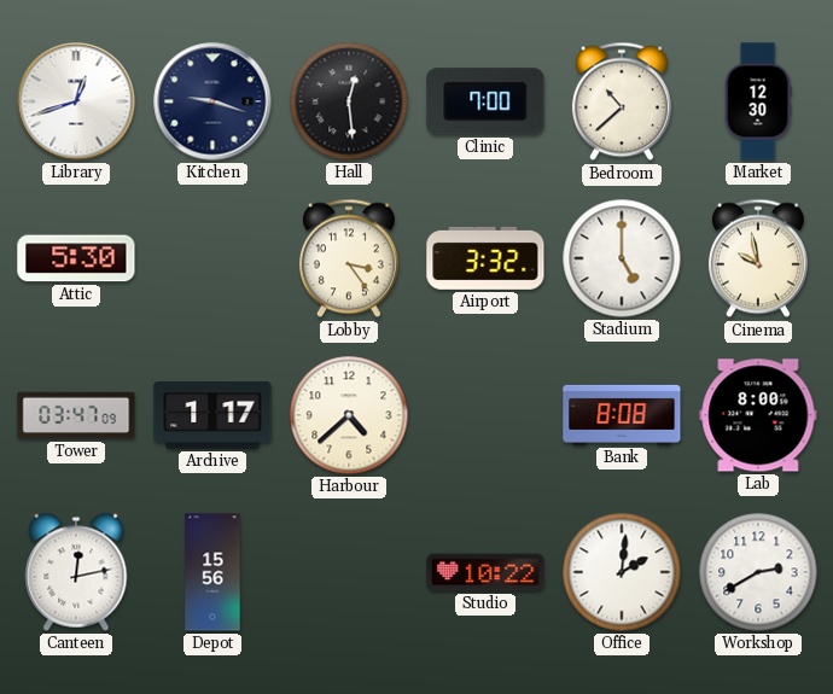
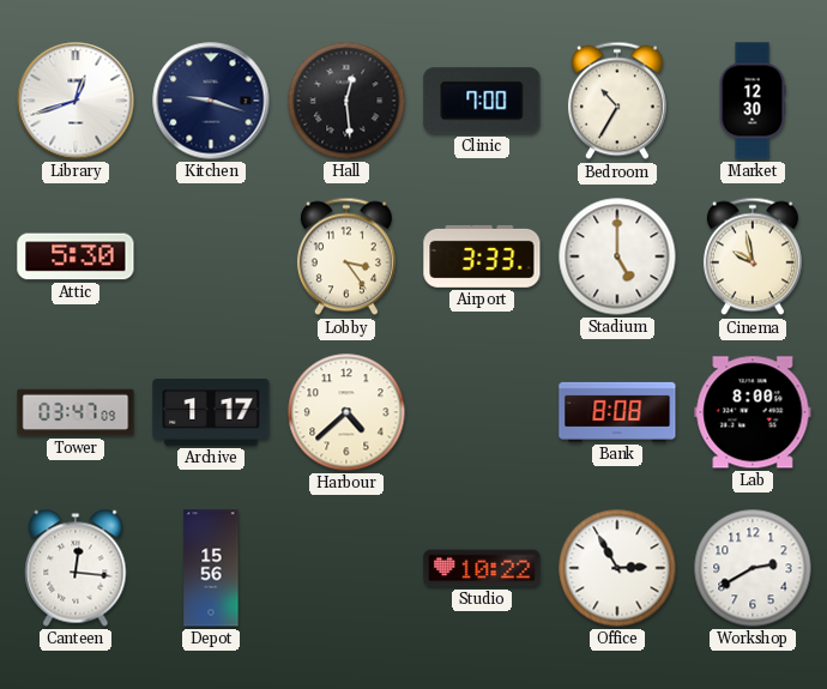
Bedroom: 10:38 -> 10:35 (617, 101)
Airport: 3:32 -> 3:33 (482, 256)
Canteen: 12:13 -> 12:16 (76, 568)
Office: 2:01 -> 2:55 (617, 568)
